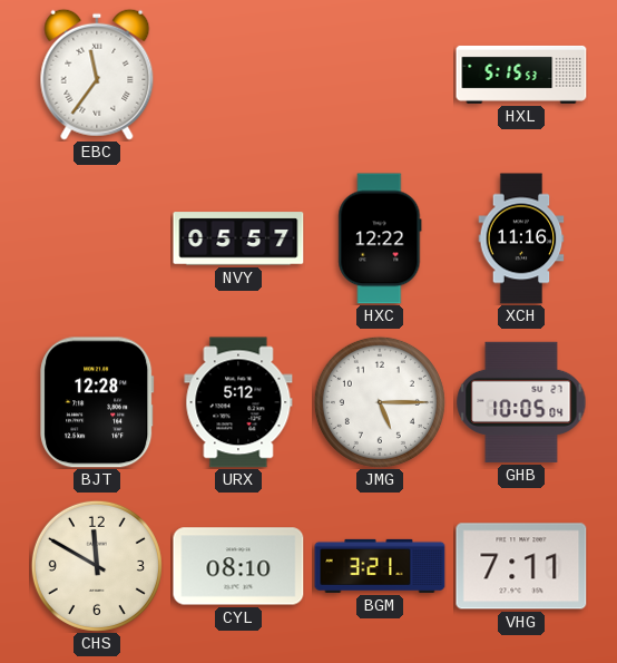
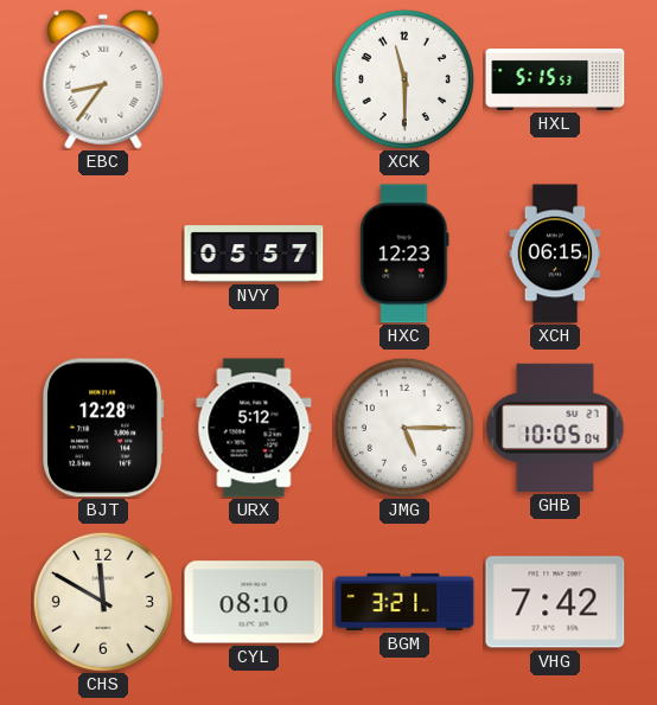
EBC: 11:36 -> 8:36 (103, 79)
XCK: none -> 11:30 (404, 79)
HXC: 12:22 -> 12:23 (404, 254)
XCH: 11:16 -> 06:15 (555, 254)
VHG: 7:11 -> 7:42 (555, 602)
